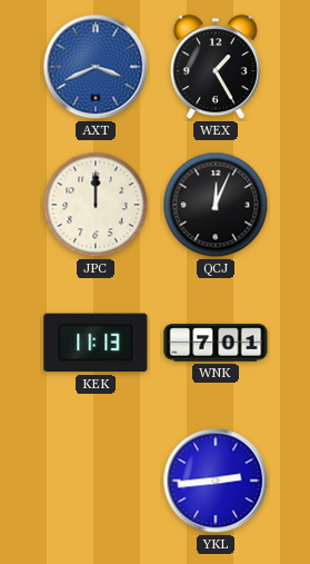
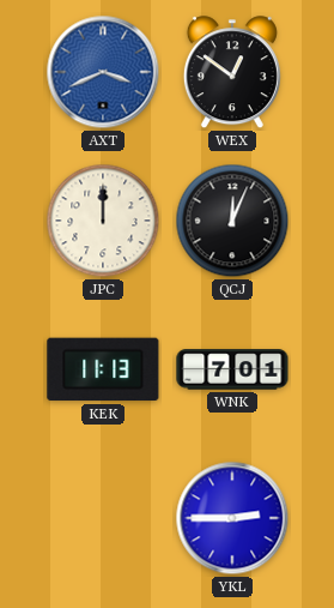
WEX: 1:25 -> 12:51 (232, 73)
YKL: 2:44 -> 2:45 (232, 518)
